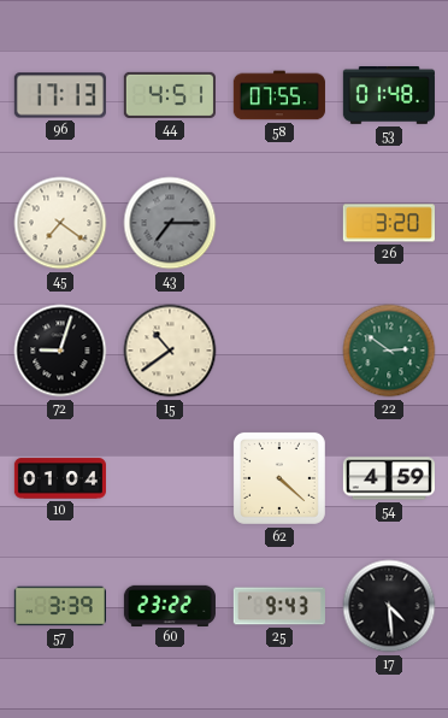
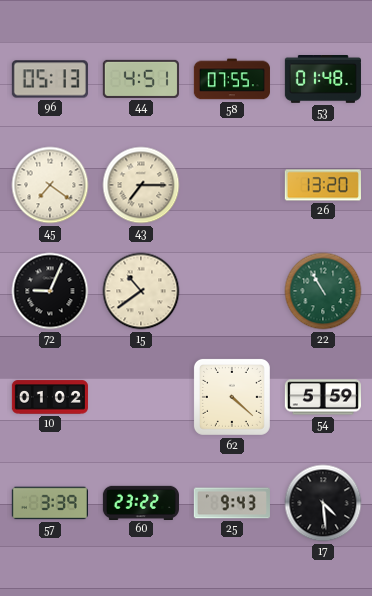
96: 17:13 -> 05:13 (50, 79)
43 dial: grey -> cream (141, 185)
26: 3:20 -> 13:20 (323, 185)
72: 9:03 -> 9:04 (50, 291)
22: 2:51 -> 10:55 (323, 291)
10: 01:04 -> 01:02 (50, 397)
54: 4:59 -> 5:59 (323, 397)
